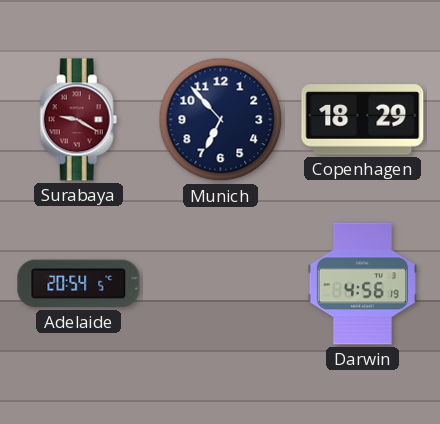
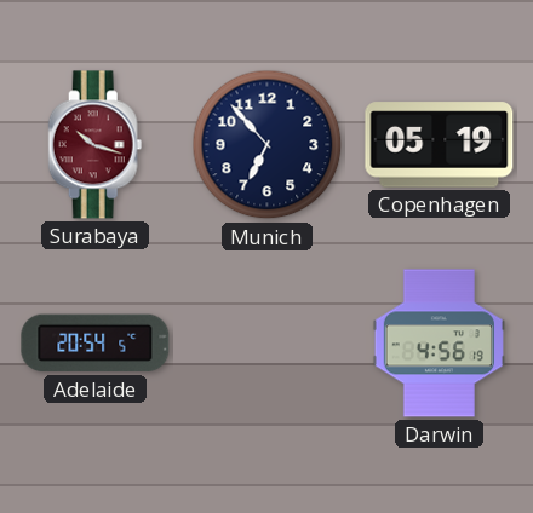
Surabaya: 9:20 -> 10:18 (96, 145)
Copenhagen: 18:29 -> 05:19 (440, 145)
